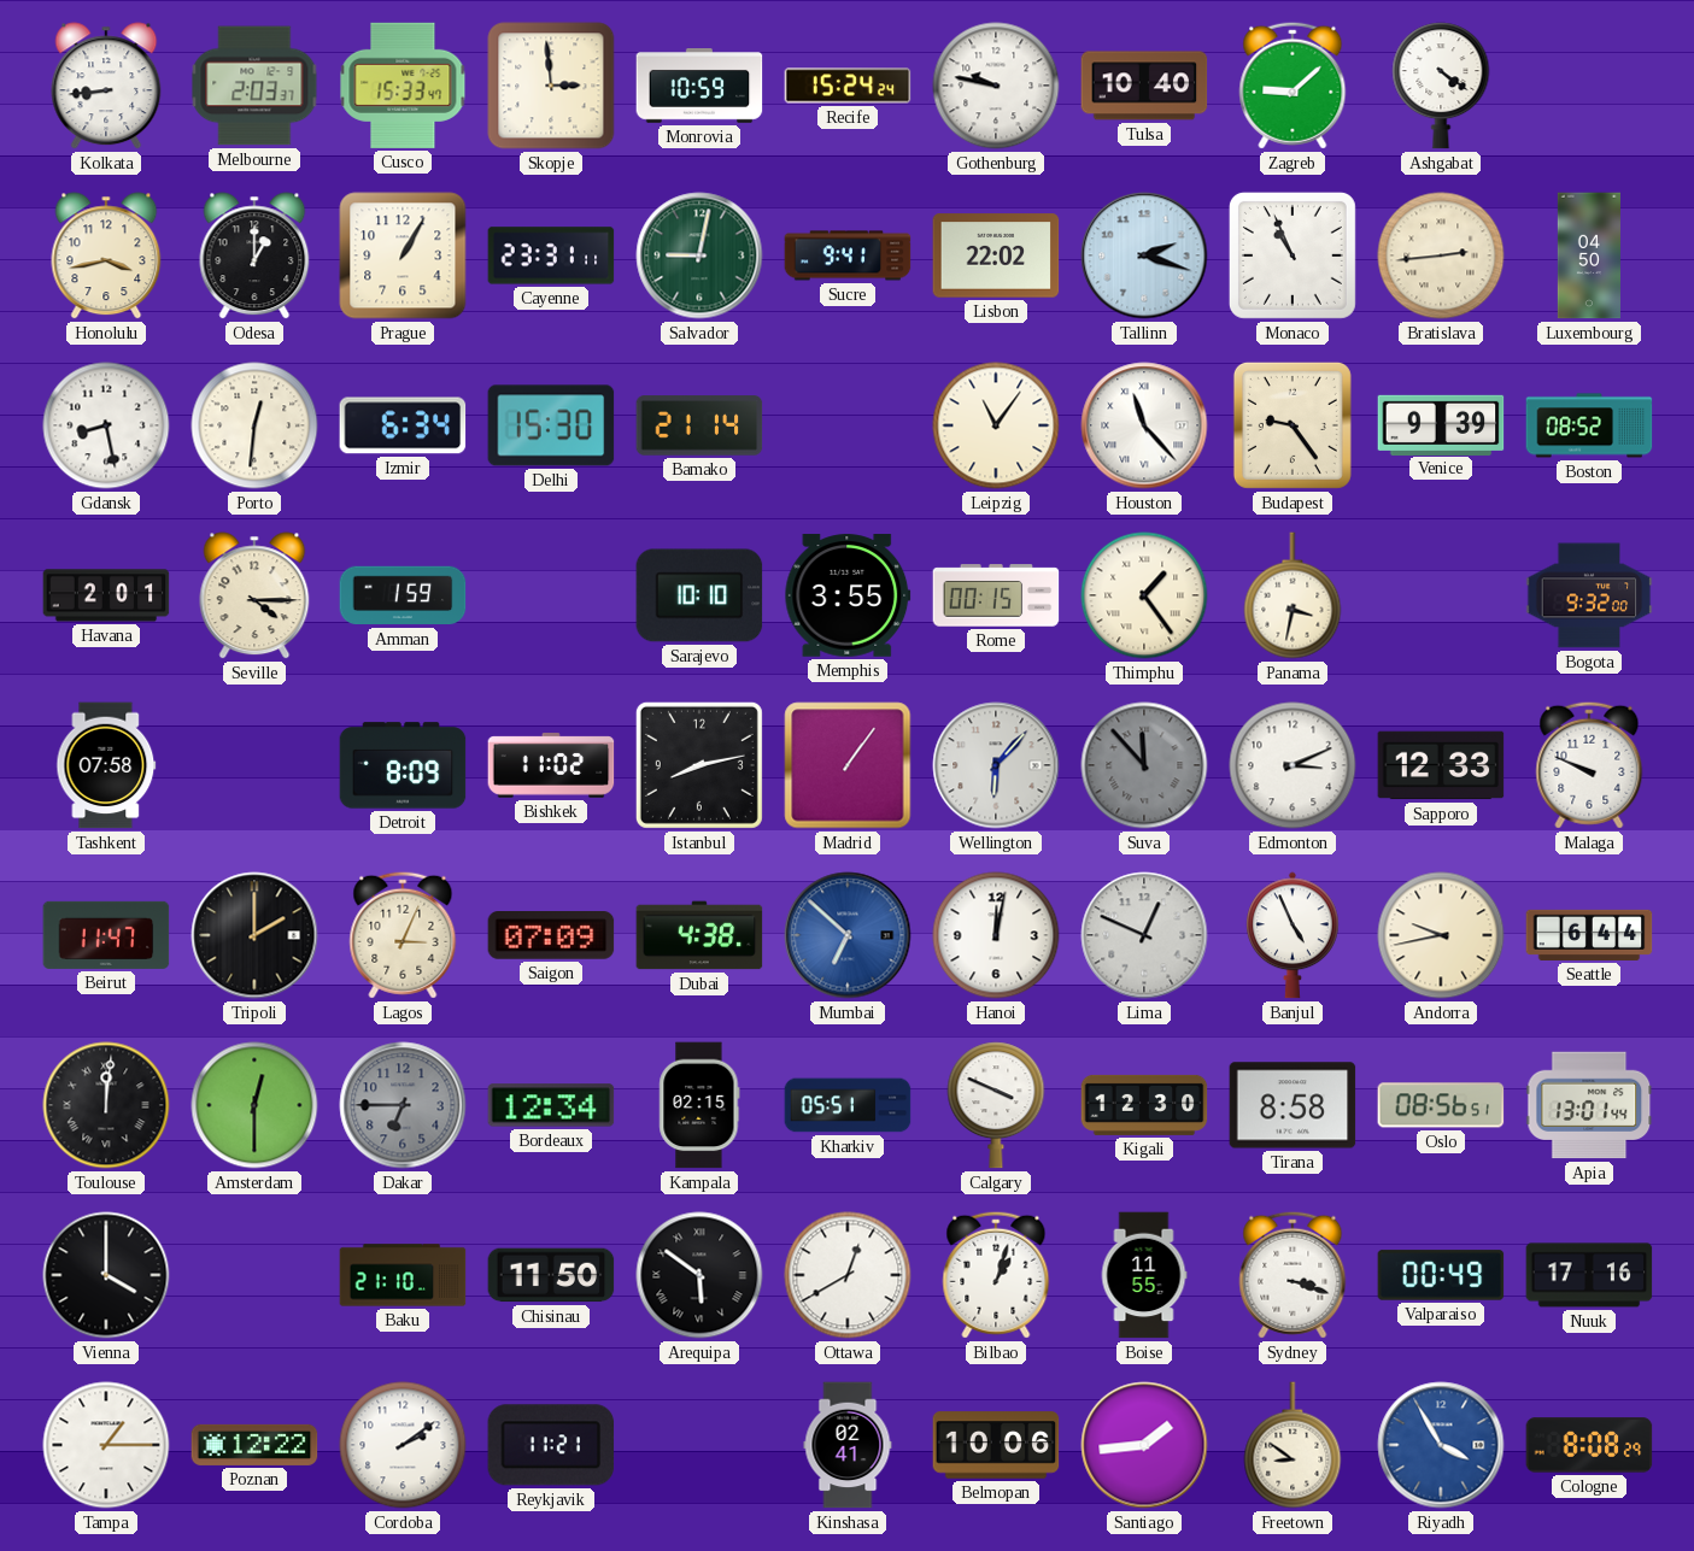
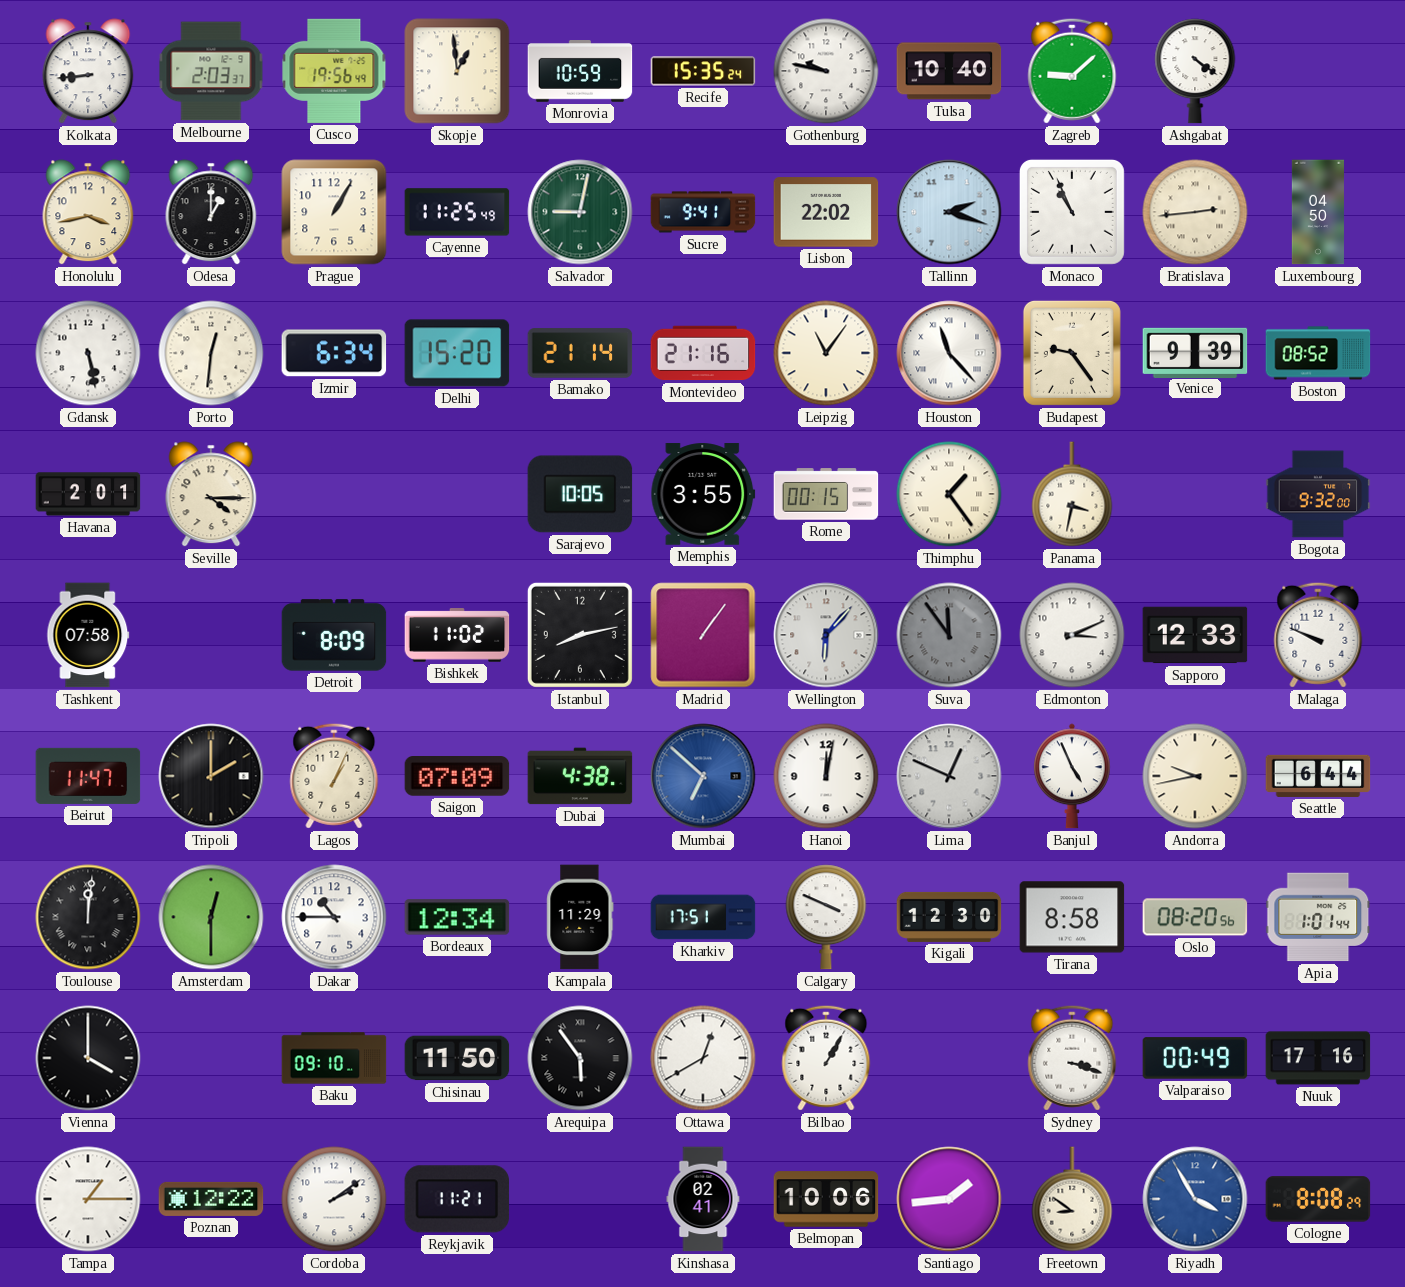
Cusco: 15:33 -> 19:56 (334, 71)
Skopje: 2:59 -> 12:59 (457, 71)
Recife: 15:24 -> 15:35 (703, 71)
Cayenne: 23:31 -> 11:25 (457, 212)
Gdansk: 8:28 -> 5:28 (88, 353)
Delhi: 15:30 -> 15:20 (457, 353)
Montevideo: none -> 21:16 (703, 353)
Amman: 1:59 -> none (403, 595)
Sarajevo: 10:10 -> 10:05 (580, 494)
Suva: 11:53 -> 11:54 (949, 635)
Lagos: 3:04 -> 1:04 (334, 776)
Dakar: 6:45 -> 10:45 (334, 917)
Dakar dial: grey -> white (334, 917)
Kampala: 02:15 -> 11:29 (580, 917)
Kharkiv: 05:51 -> 17:51 (703, 917)
Oslo: 08:56 -> 08:20 (1195, 917)
Apia: 13:01 -> 1:01 (1318, 917)
Baku: 21:10 -> 09:10 (334, 1058)
Arequipa: 5:51 -> 5:54 (580, 1058)
Bilbao: 1:03 -> 1:05 (826, 1058)
Boise: 11:55 -> none (1144, 1275)
